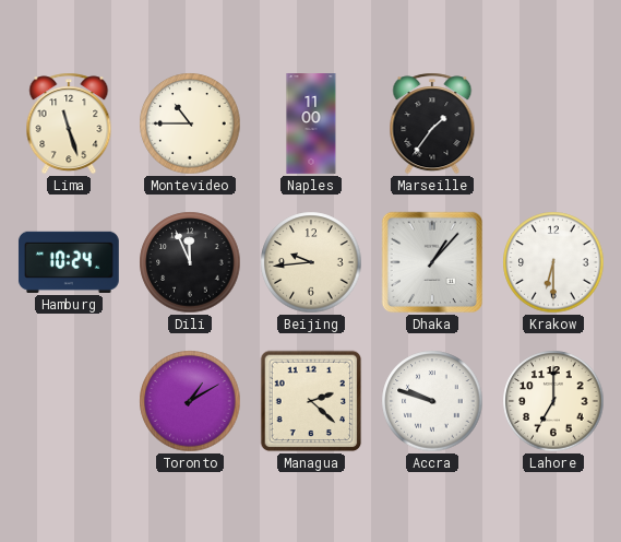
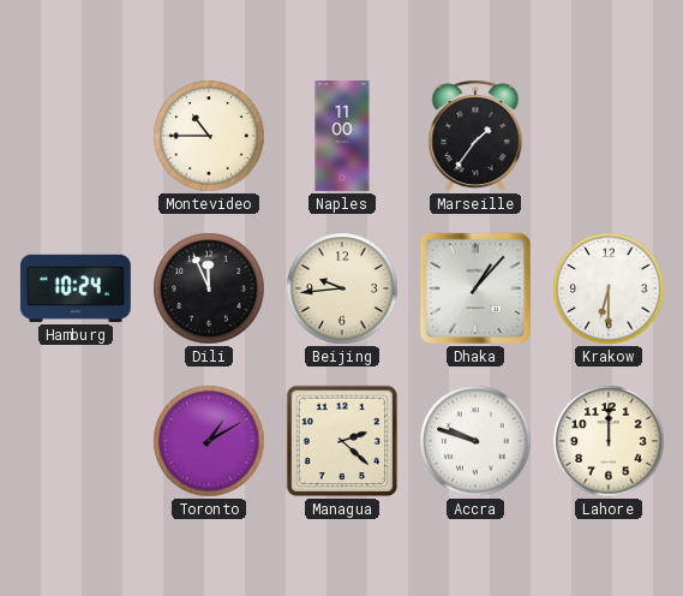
Lima: 11:27 -> none (69, 123)
Lahore: 7:00 -> 12:00 (609, 441)
